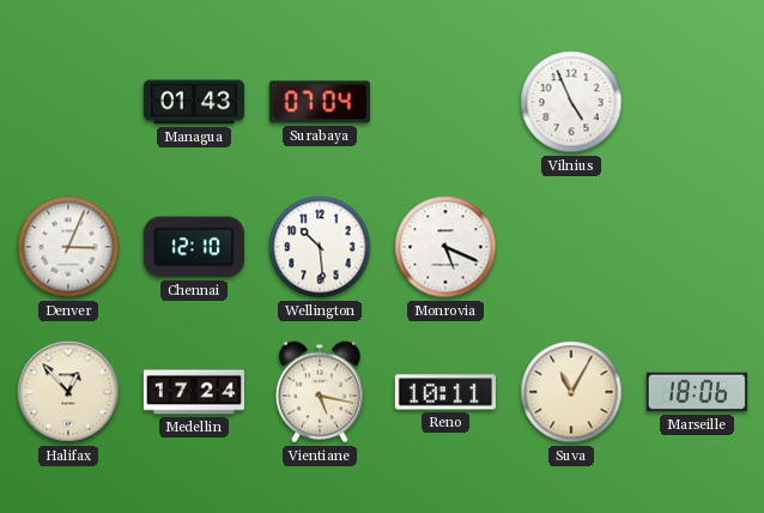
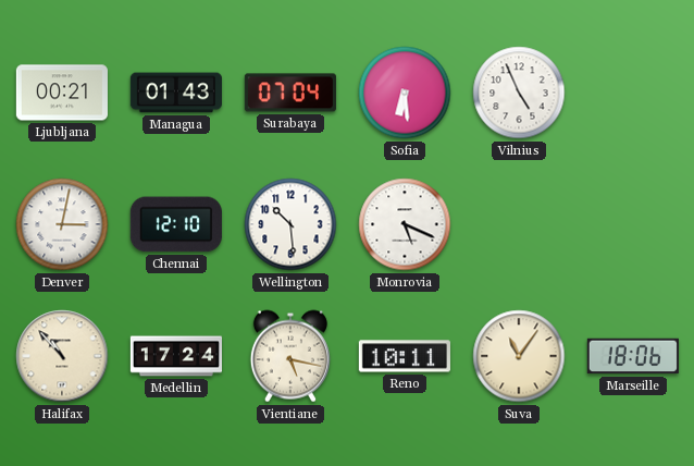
Ljubljana: none -> 00:21 (62, 93)
Sofia: none -> 6:29 (405, 93)
Denver: 3:04 -> 3:02 (62, 224)
Halifax: 12:53 -> 10:53 (62, 356)
Suva: 11:05 -> 11:06 (519, 356)
